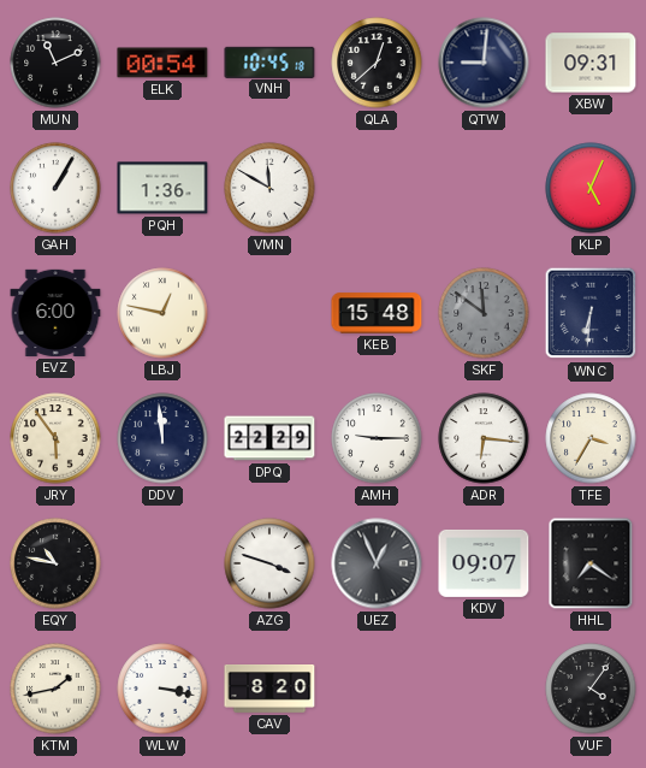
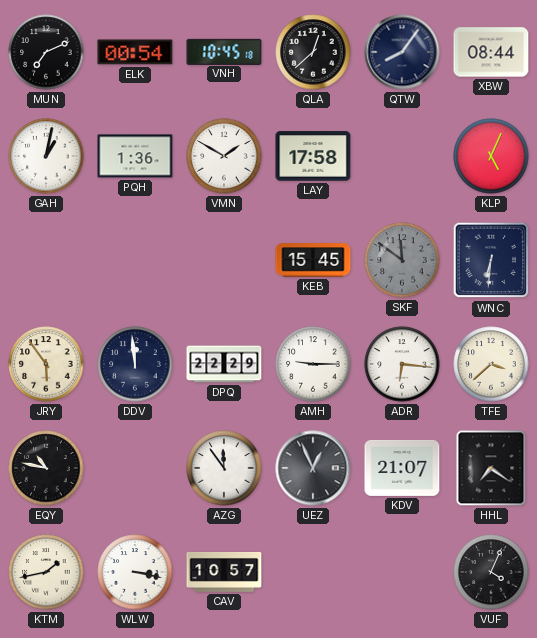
MUN: 11:11 -> 7:11 (46, 52)
QTW: 9:01 -> 8:06 (402, 52)
XBW: 09:31 -> 08:44 (491, 52)
GAH: 1:05 -> 1:02 (46, 156)
VMN: 11:50 -> 1:50 (224, 156)
LAY: none -> 17:58 (313, 156)
EVZ: 6:00 -> none (55, 313)
LBJ: 12:47 -> none (162, 313)
KEB: 15:48 -> 15:45 (313, 260)
TFE: 3:35 -> 3:38 (491, 364)
AZG: 3:48 -> 11:54 (224, 468)
KDV: 09:07 -> 21:07 (402, 468)
CAV: 8:20 -> 10:57 (224, 573)
VUF: 4:06 -> 4:04 (491, 572)
